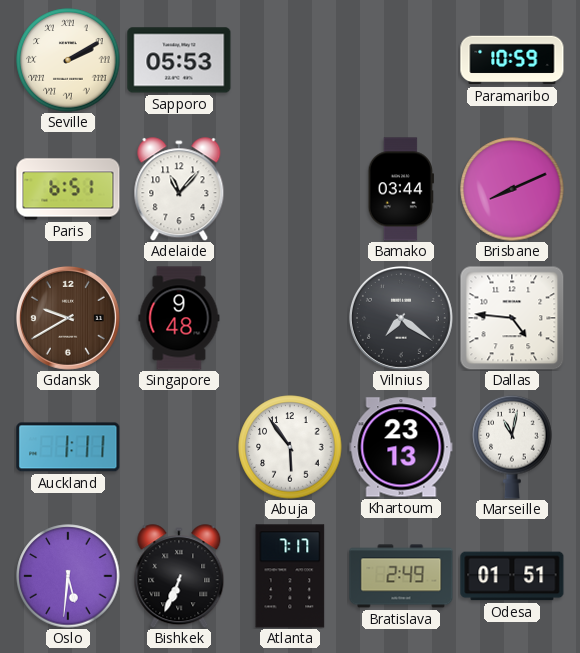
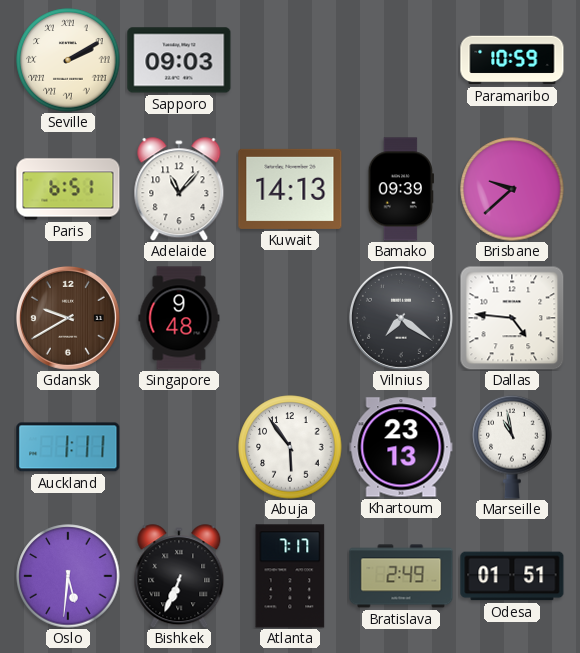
Sapporo: 05:53 -> 09:03 (179, 60)
Kuwait: none -> 14:13 (290, 189)
Bamako: 03:44 -> 09:39 (400, 189)
Brisbane: 8:11 -> 9:38 (512, 189)
Marseille: 11:02 -> 10:58 (512, 447)
